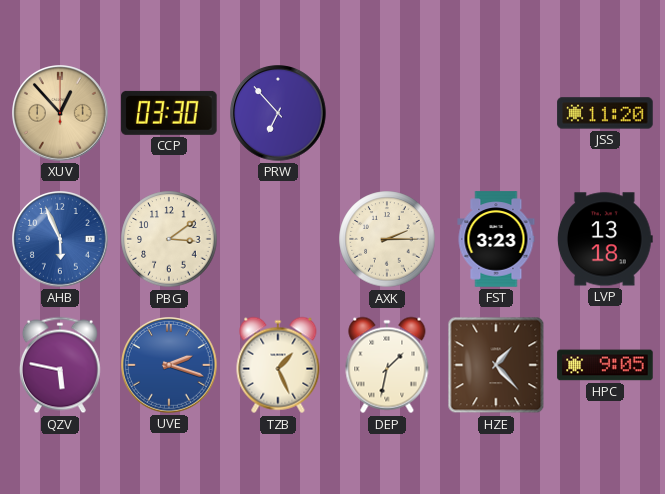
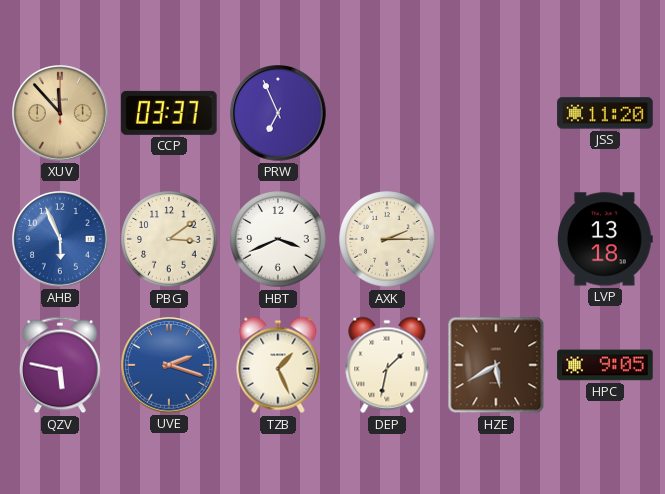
XUV: 12:53 -> 11:53 (60, 113)
CCP: 03:30 -> 03:37 (169, 113)
PRW: 6:53 -> 6:56 (278, 113)
HBT: none -> 3:41 (278, 239)
FST: 3:23 -> none (496, 239)
HZE: 1:23 -> 5:40 (496, 365)
